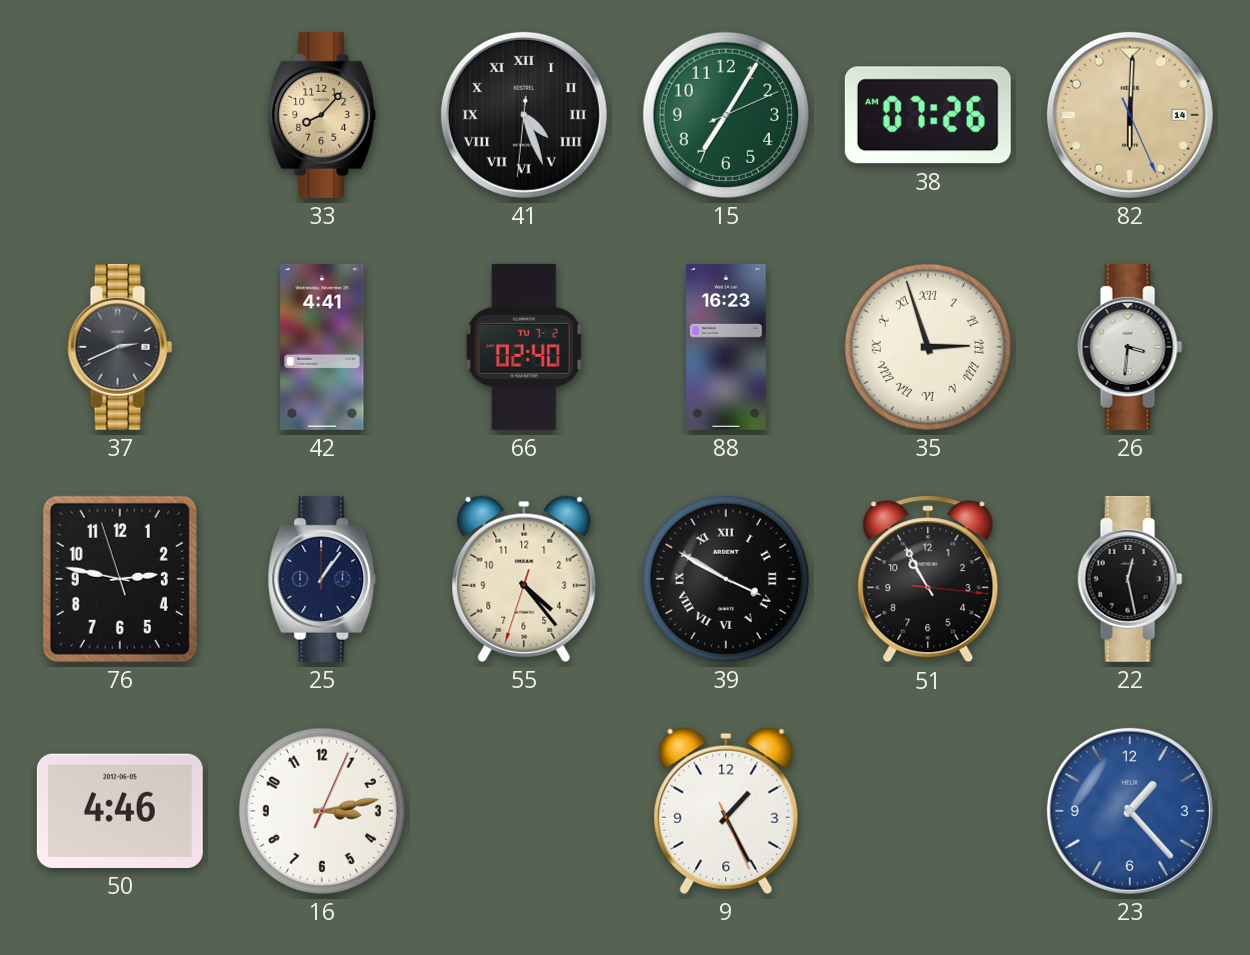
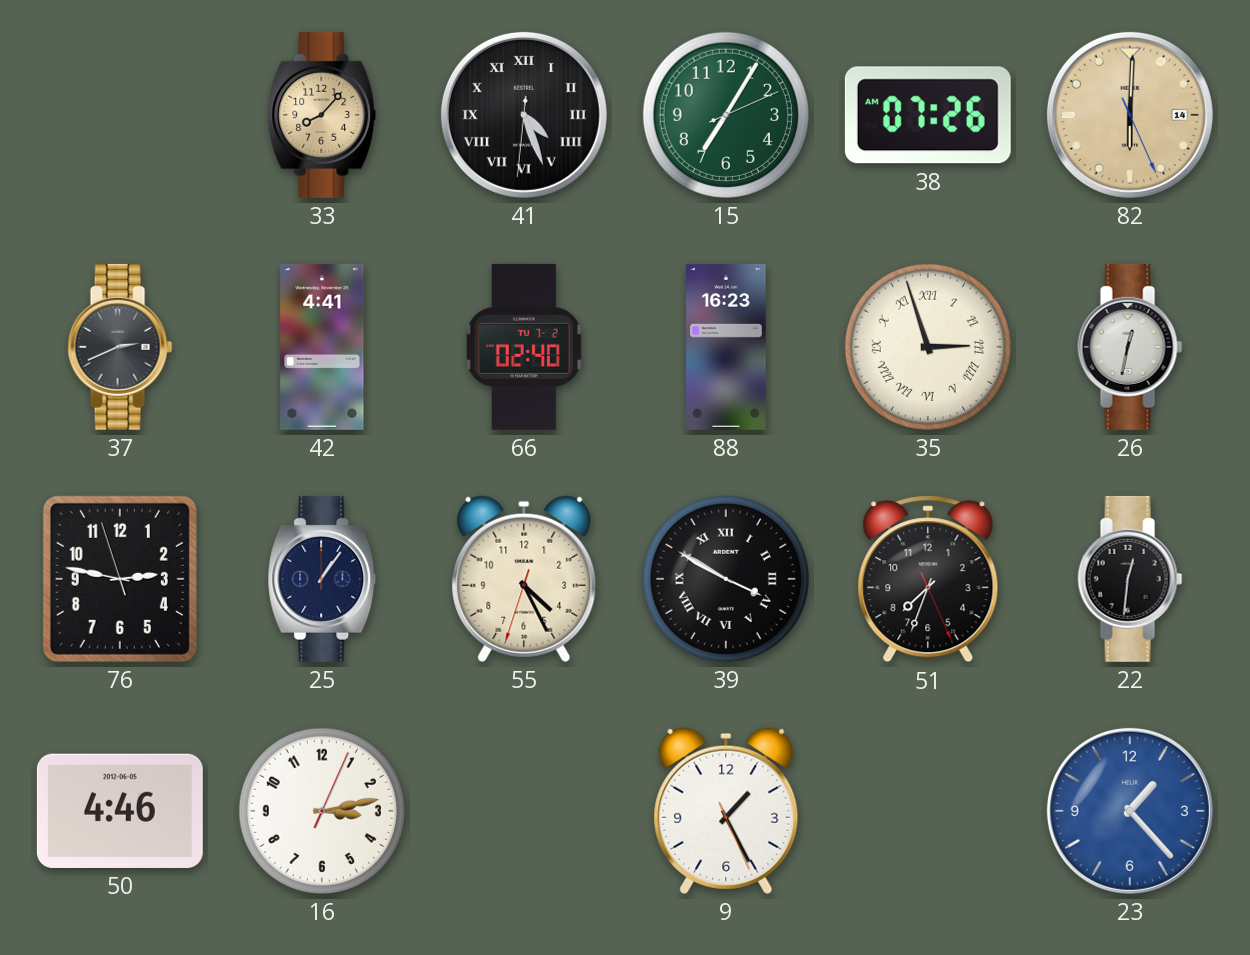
26: 3:31 -> 12:32 (1130, 347)
55: 4:23 -> 4:25 (524, 579)
51: 10:55 -> 7:33 (928, 579)
22: 12:28 -> 12:31 (1130, 579)
